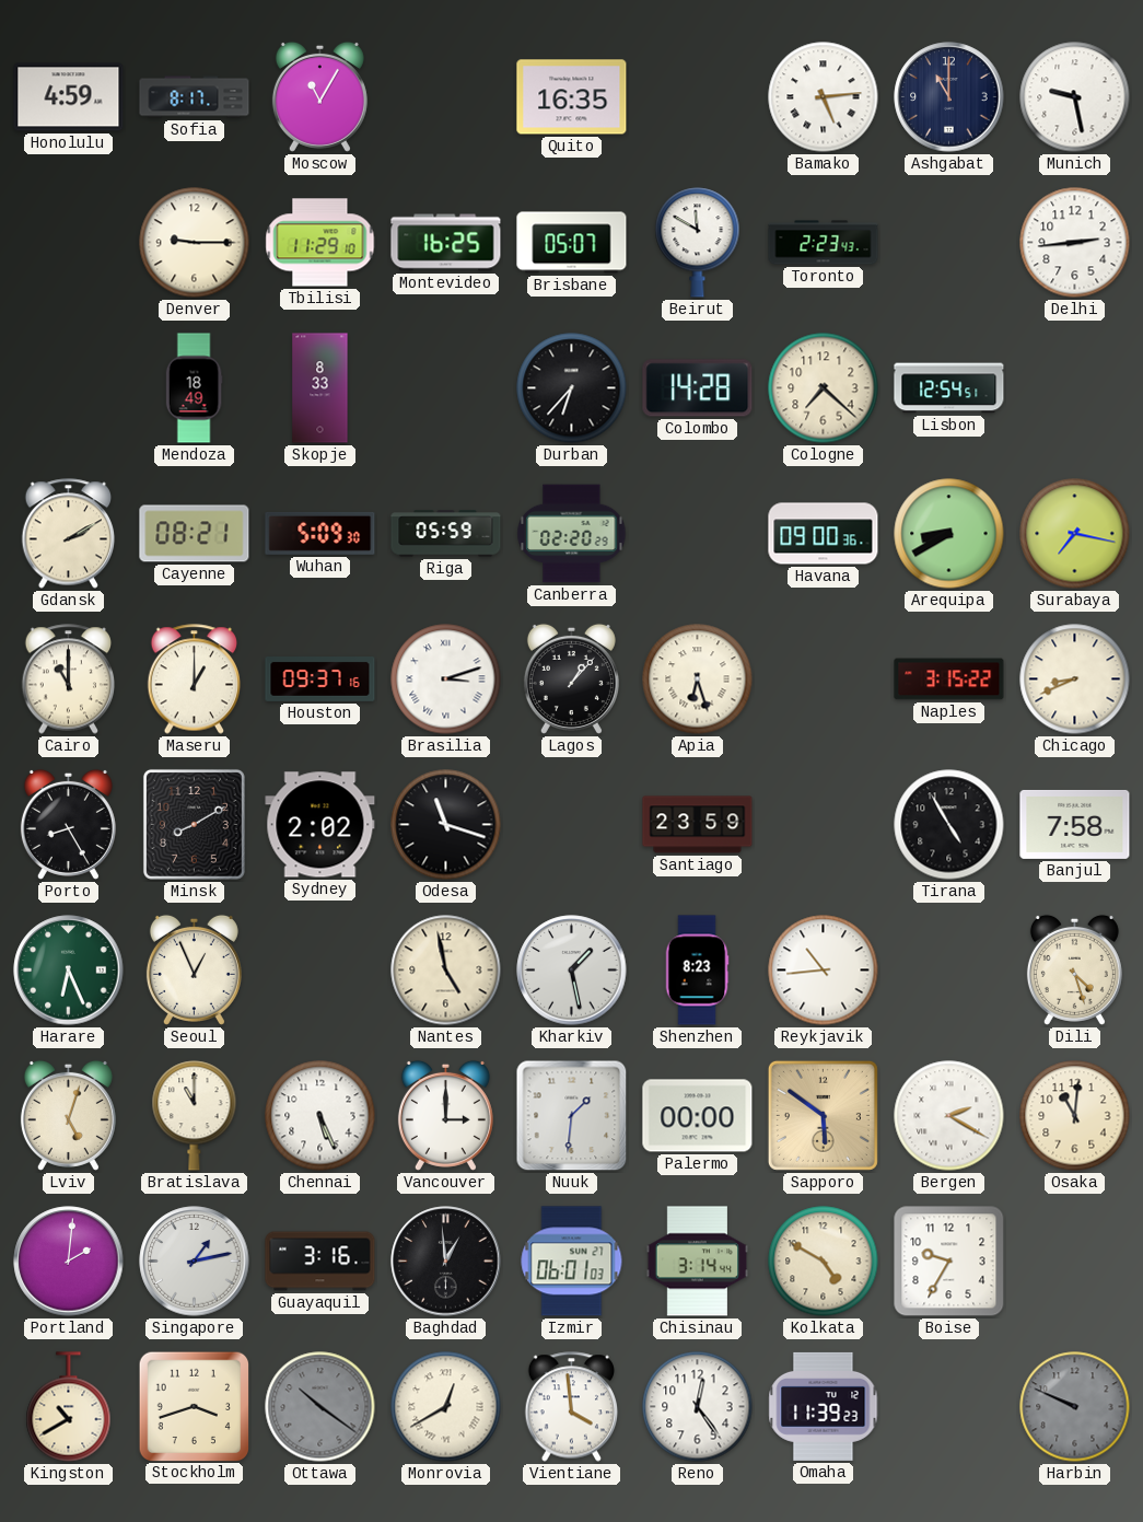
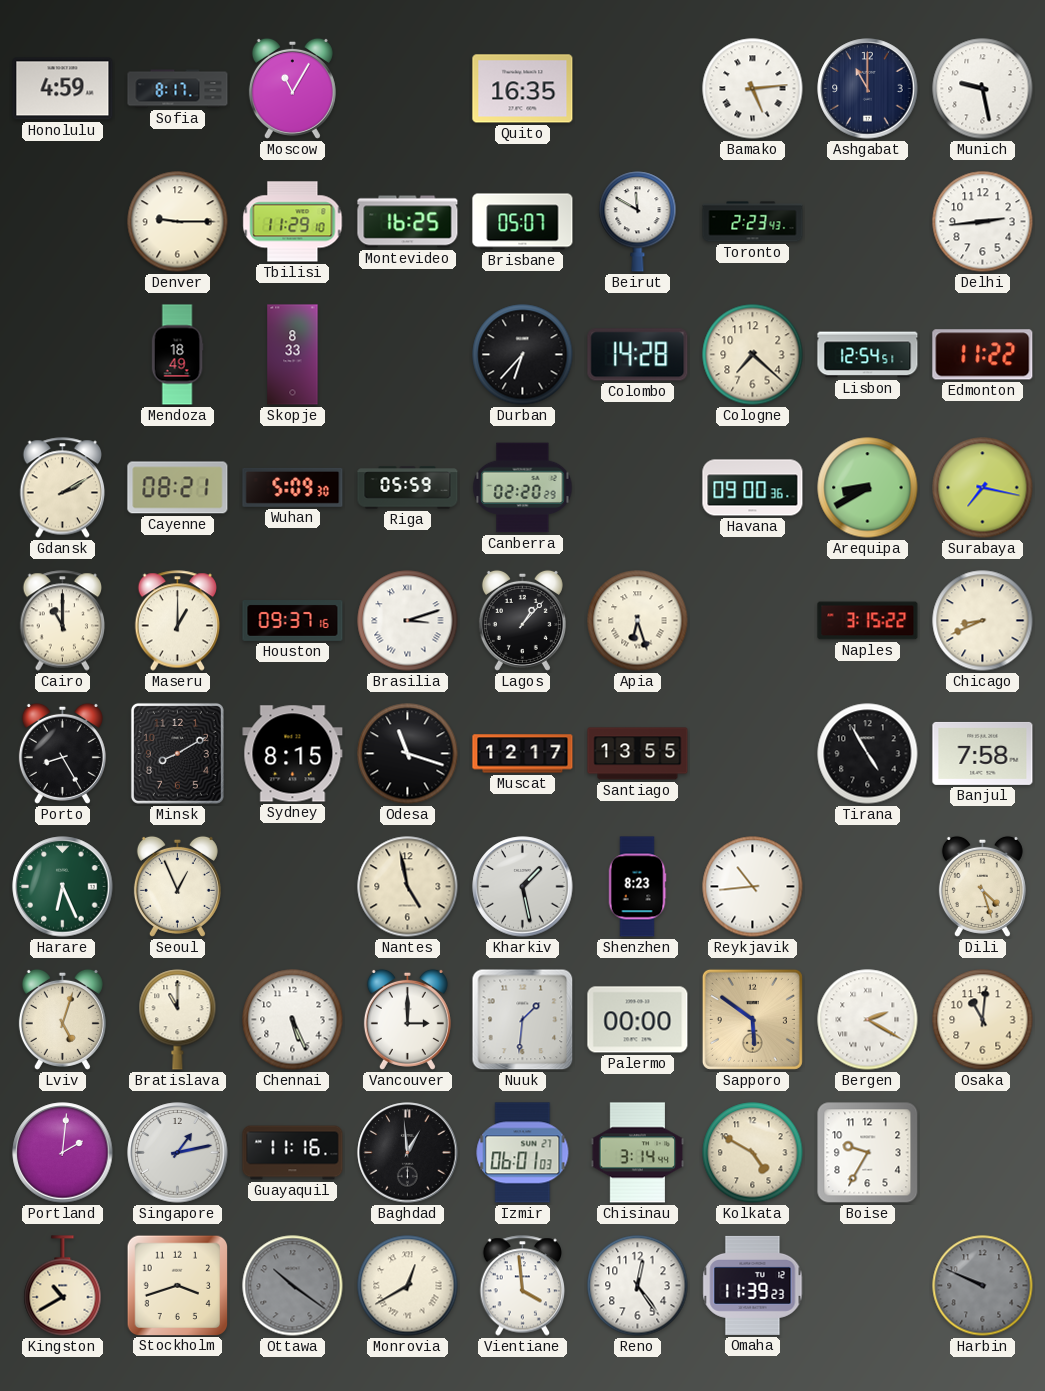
Edmonton: none -> 11:22 (983, 355)
Sydney: 2:02 -> 8:15 (293, 754)
Muscat: none -> 12:17 (523, 754)
Santiago: 23:59 -> 13:55 (638, 754)
Guayaquil: 3:16 -> 11:16 (293, 1153)
